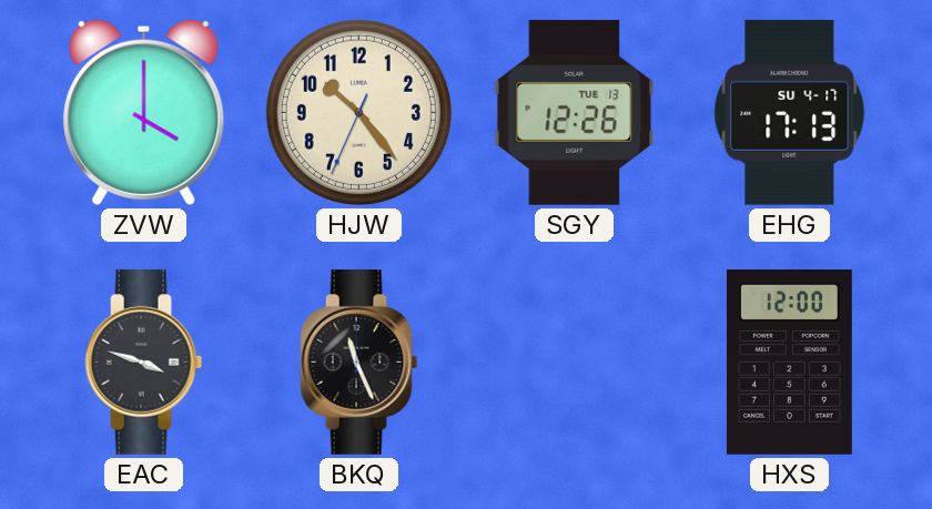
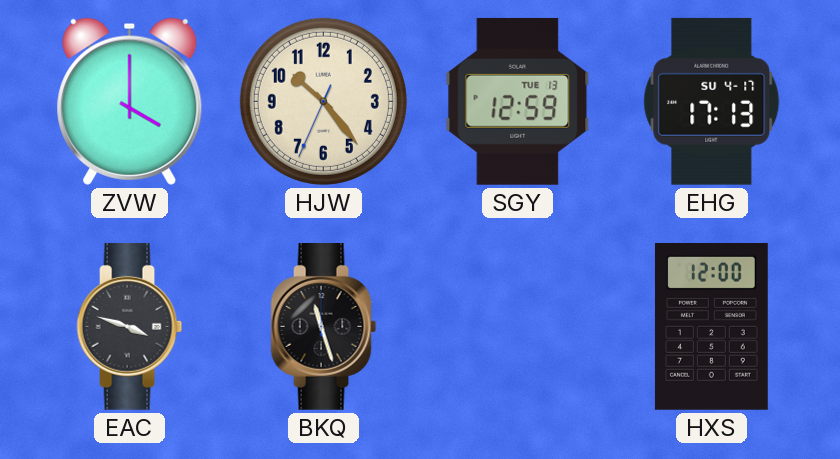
SGY: 12:26 -> 12:59 (518, 101)
BKQ: 11:26 -> 11:27 (324, 326)
